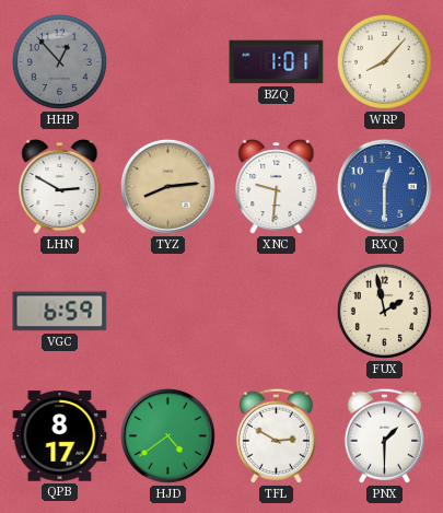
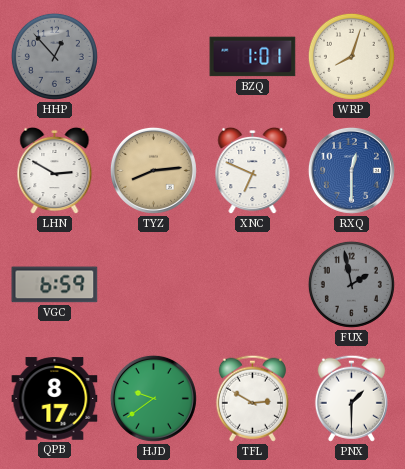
WRP: 8:07 -> 8:03 (351, 56)
XNC: 9:31 -> 6:49 (253, 171)
FUX dial: cream -> grey (351, 284)
HJD: 4:39 -> 9:39 (153, 398)
